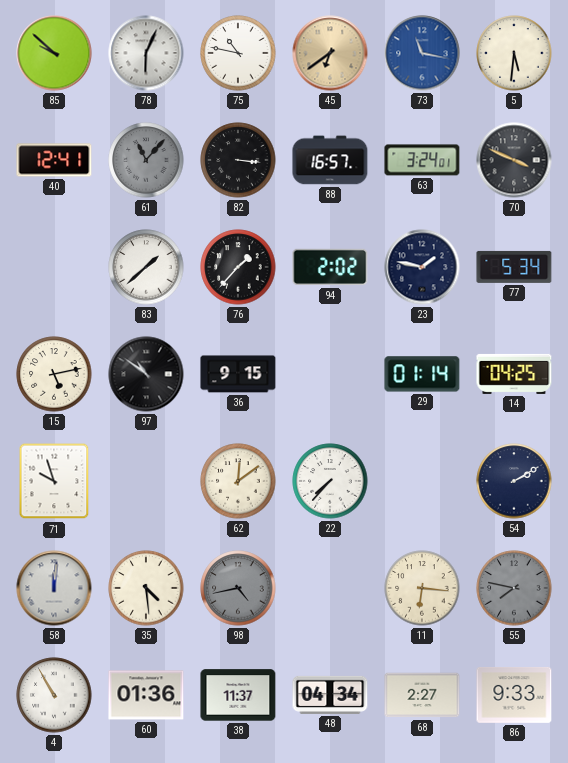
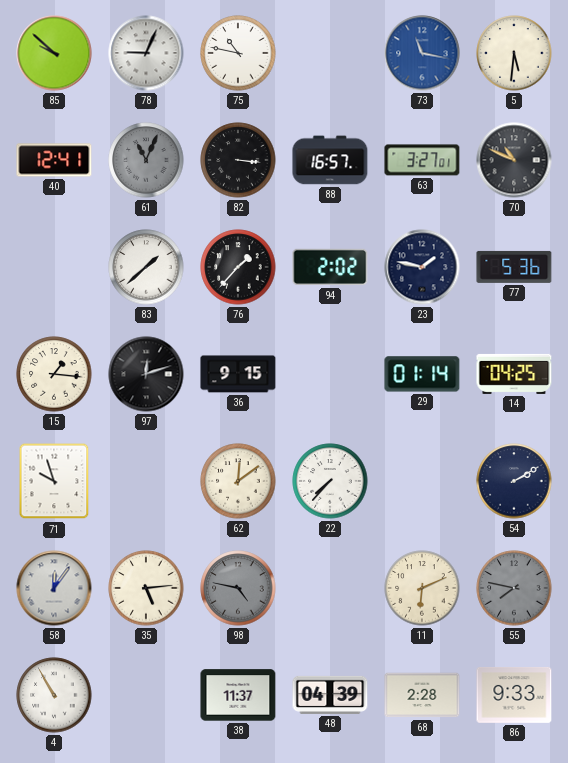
78: 6:04 -> 9:04 (146, 53)
45: 6:39 -> none (330, 53)
61: 11:07 -> 11:04 (146, 160)
63: 3:24 -> 3:27 (422, 160)
70: 3:49 -> 10:49 (514, 160)
77: 5:34 -> 5:36 (514, 267)
15: 5:13 -> 1:16 (54, 374)
97: 10:51 -> 12:12 (146, 374)
58: 12:01 -> 12:06 (54, 588)
35: 4:29 -> 5:14 (146, 588)
98: 4:43 -> 4:47 (238, 588)
11: 6:16 -> 6:11 (422, 588)
60: 01:36 -> none (146, 695)
48: 04:34 -> 04:39 (330, 695)
68: 2:27 -> 2:28 (422, 695)
